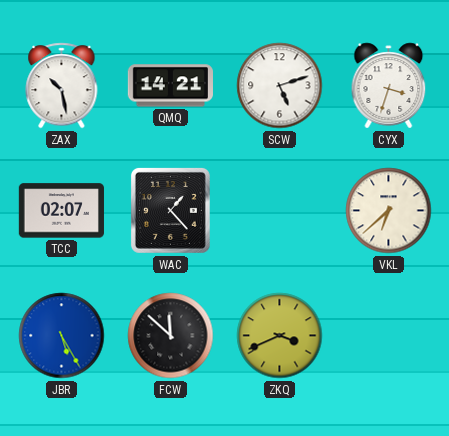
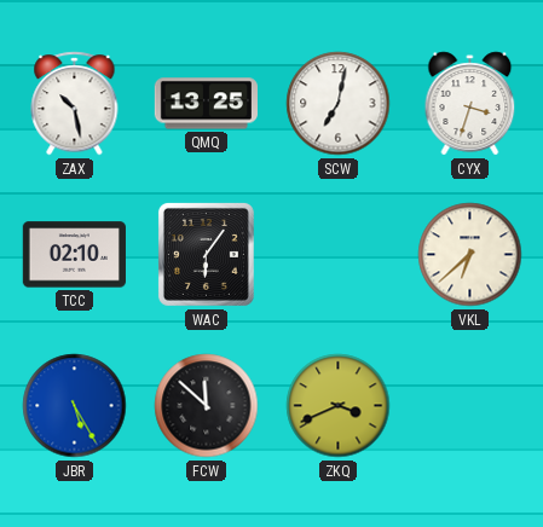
QMQ: 14:21 -> 13:25 (206, 104)
SCW: 5:12 -> 7:02 (339, 104)
TCC: 02:07 -> 02:10 (74, 255)
WAC: 1:23 -> 6:06 (206, 254)
